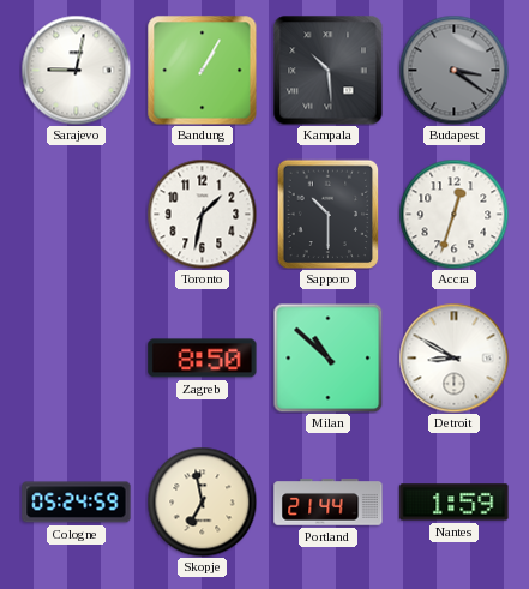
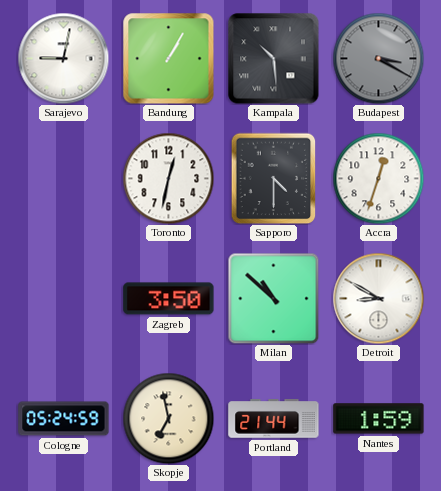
Budapest: 3:21 -> 3:20 (378, 58)
Toronto: 1:32 -> 12:32 (168, 178)
Sapporo: 10:30 -> 4:30 (274, 178)
Zagreb: 8:50 -> 3:50 (169, 299)
